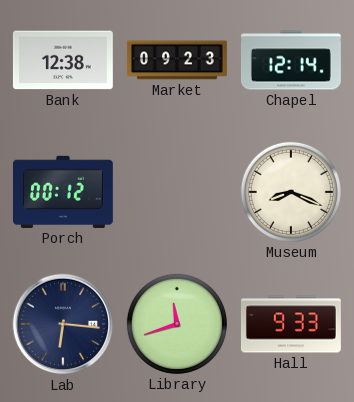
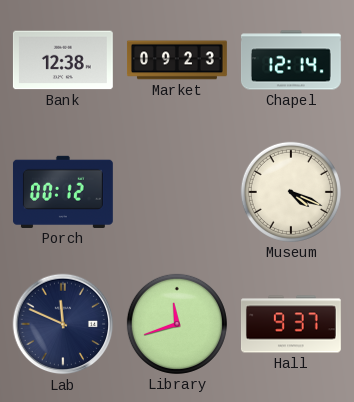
Museum: 8:19 -> 4:19 (291, 192)
Lab: 6:16 -> 11:49 (63, 324)
Hall: 9:33 -> 9:37 (291, 324)
